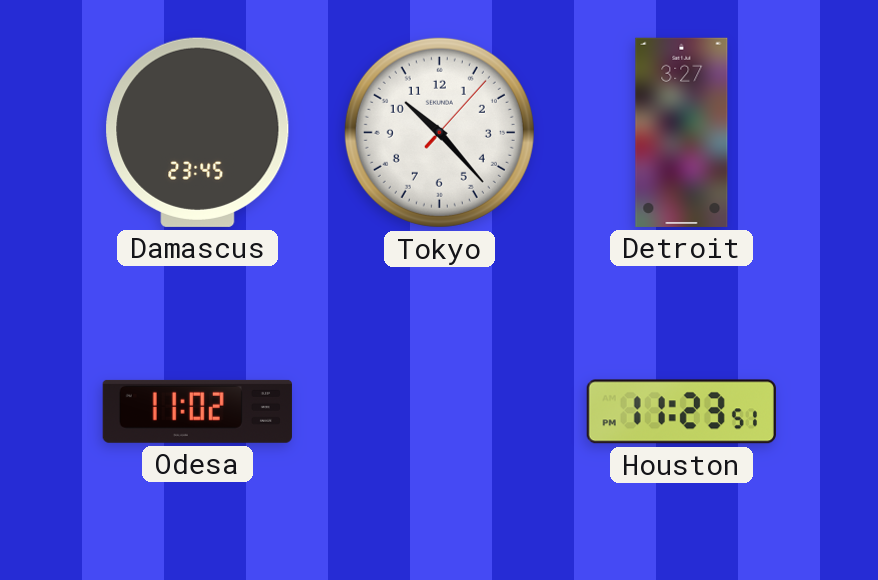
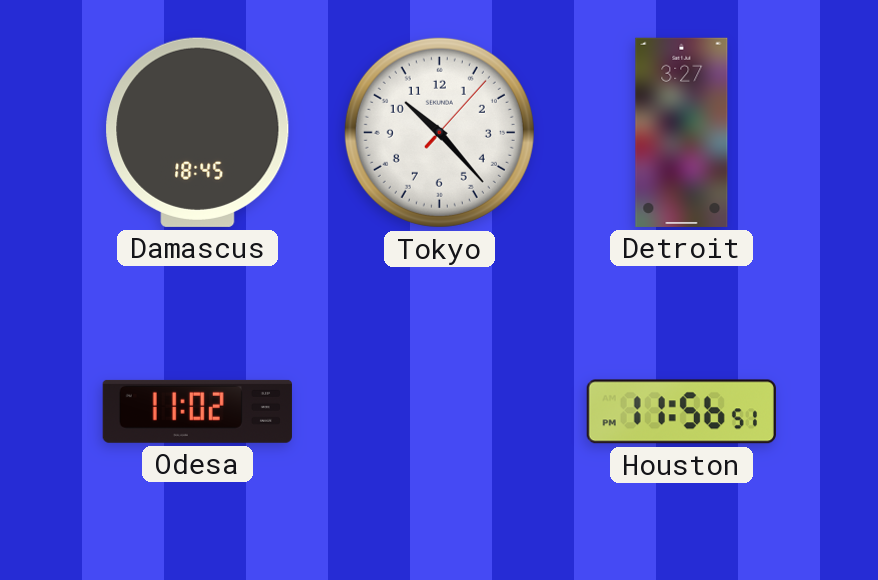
Damascus: 23:45 -> 18:45 (198, 132)
Houston: 11:23 -> 11:56 (681, 412)
